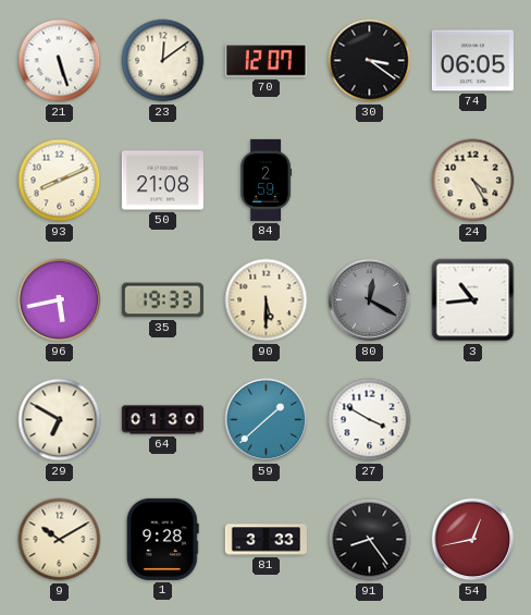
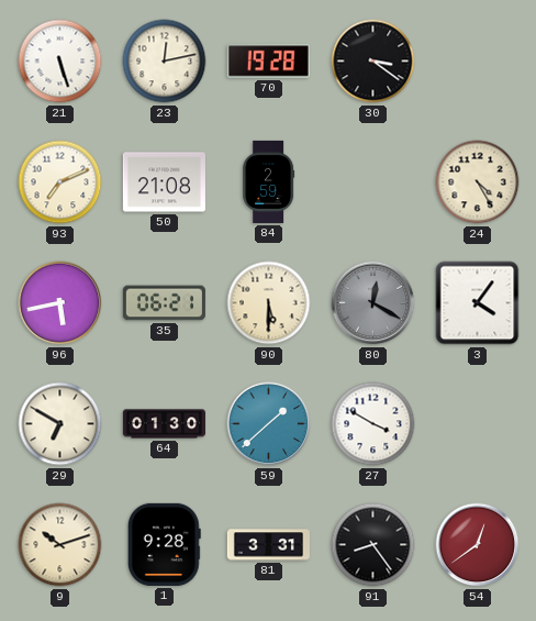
23: 12:09 -> 12:13 (165, 62)
70: 12:07 -> 19:28 (268, 62)
74: 06:05 -> none (472, 61)
93: 8:11 -> 7:11 (60, 182)
35: 19:33 -> 06:21 (164, 303)
3: 10:44 -> 4:06 (478, 303)
9: 10:10 -> 10:12 (60, 545)
81: 3:33 -> 3:31 (268, 545)
54: 12:43 -> 12:39 (478, 545)
